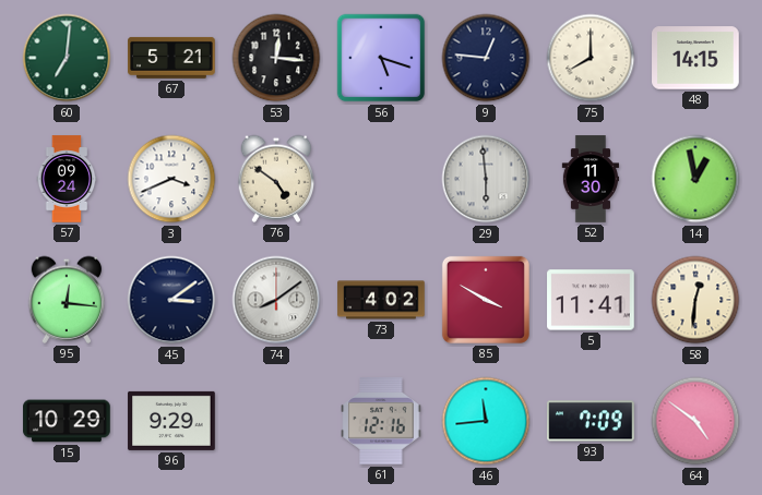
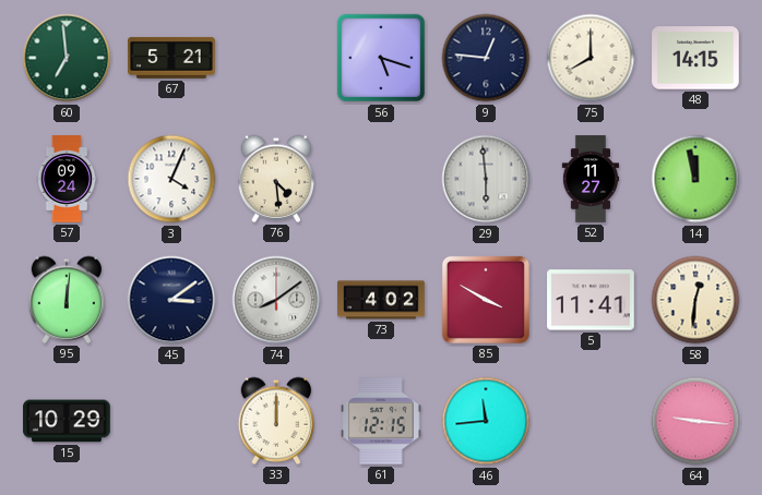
60: 7:01 -> 6:59 (67, 58)
53: 12:16 -> none (276, 58)
3: 3:41 -> 4:04 (171, 179)
76: 4:51 -> 4:29 (276, 179)
52: 11:30 -> 11:27 (591, 179)
14: 12:58 -> 11:58 (695, 179)
95: 12:16 -> 12:01 (67, 300)
96: 9:29 -> none (171, 421)
33: none -> 12:00 (276, 421)
61: 12:16 -> 12:15 (381, 421)
93: 7:09 -> none (592, 421)
64: 4:51 -> 9:16 (695, 421)
